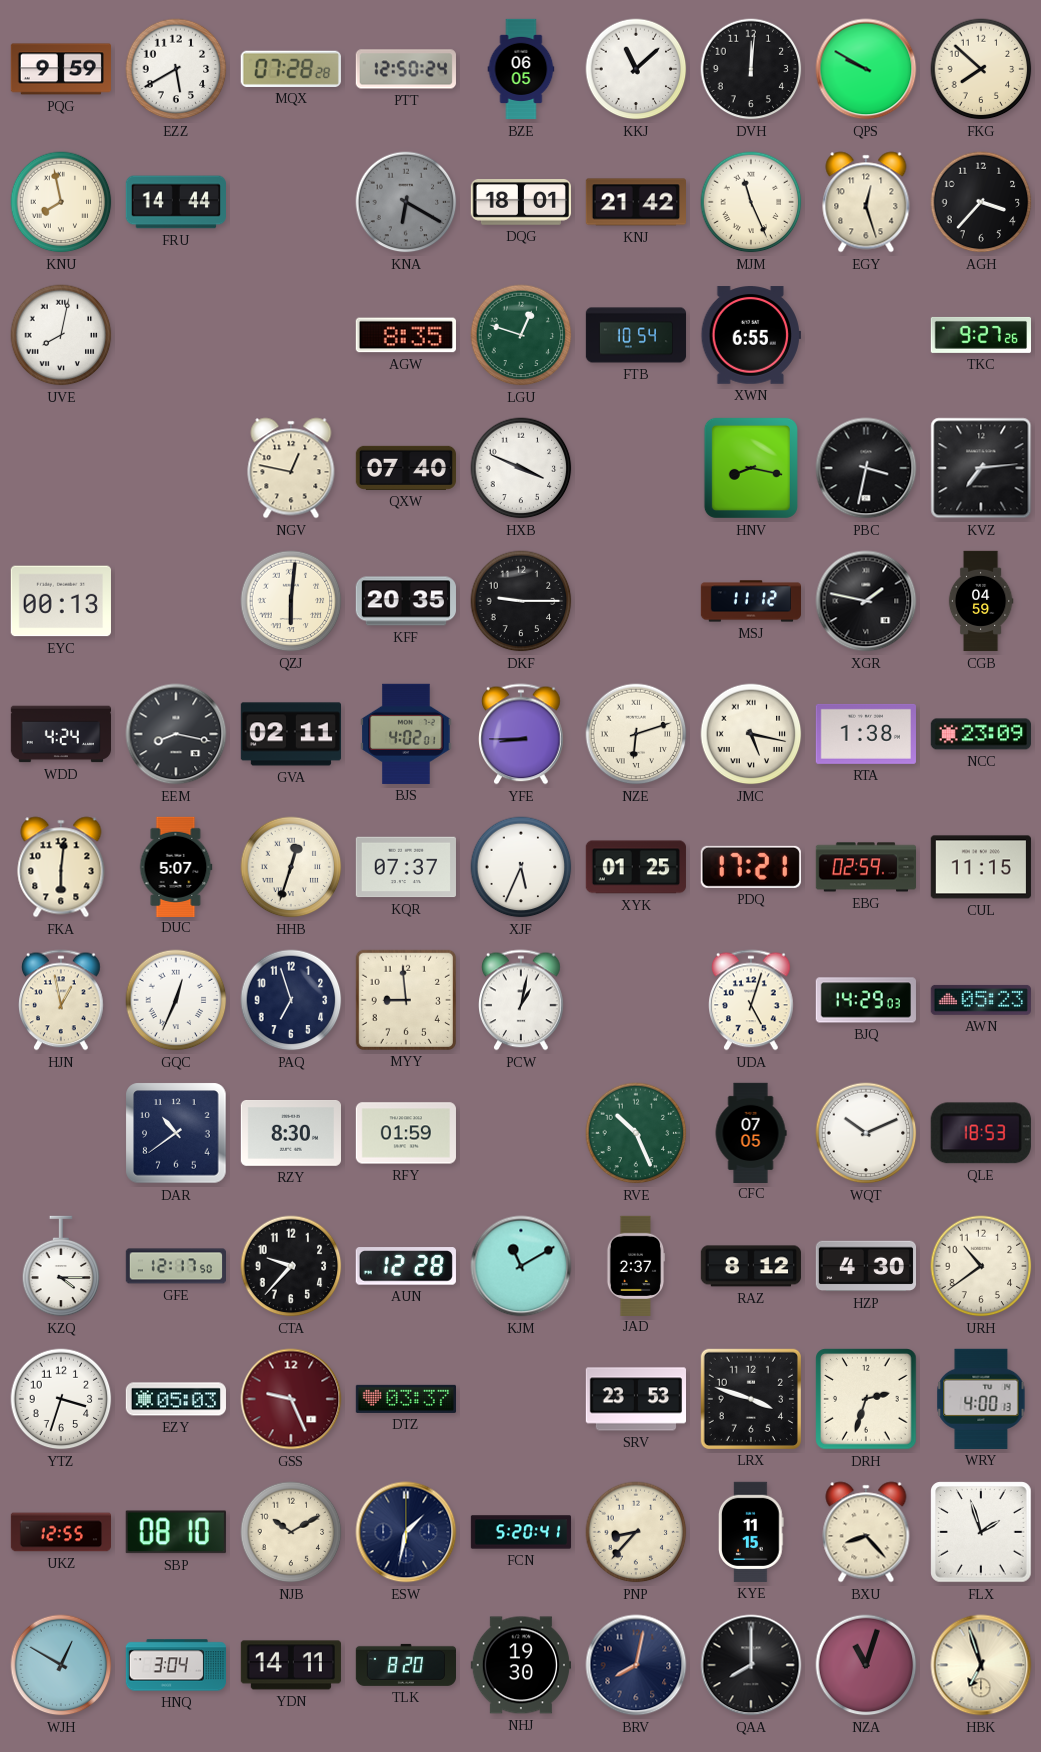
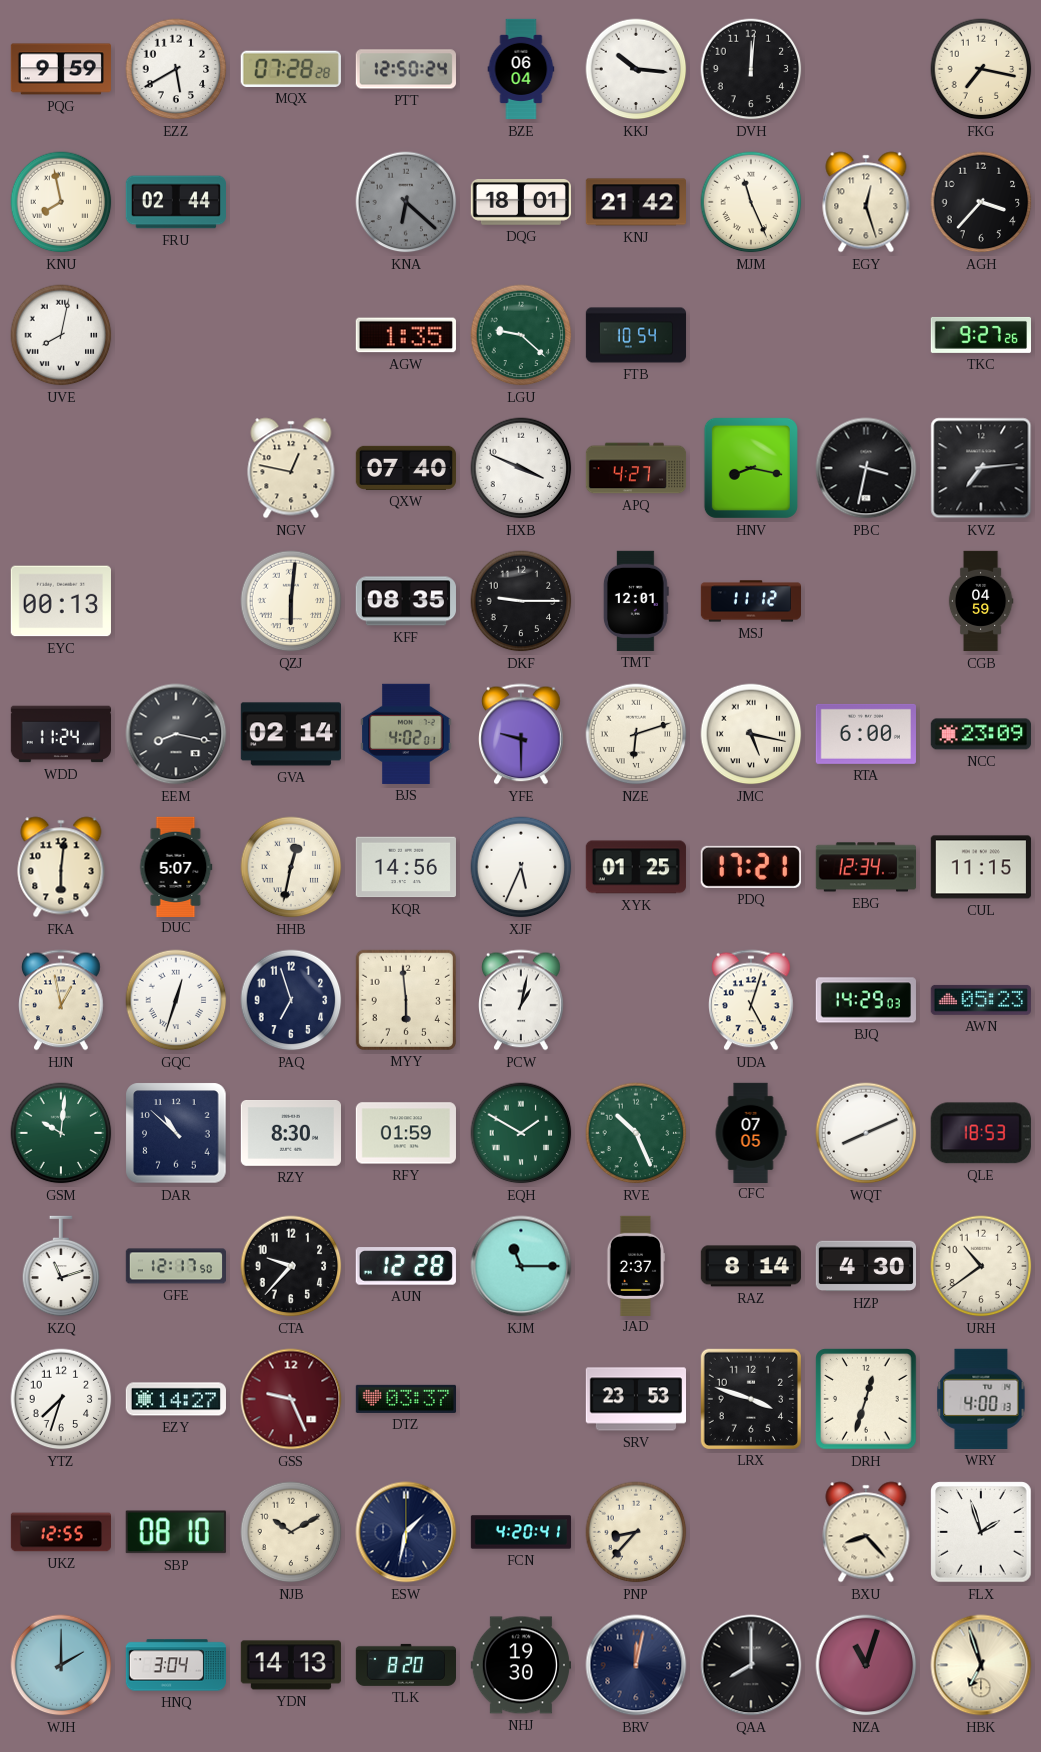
BZE: 06:05 -> 06:04 (521, 69)
KKJ: 11:08 -> 10:16 (636, 69)
QPS: 9:50 -> none (866, 69)
FKG: 7:52 -> 7:17 (981, 69)
FRU: 14:44 -> 02:44 (175, 202)
KNA: 6:20 -> 6:22 (406, 202)
AGW: 8:35 -> 1:35 (406, 335)
LGU: 12:48 -> 9:22 (521, 335)
XWN: 6:55 -> none (751, 335)
APQ: none -> 4:27 (636, 468)
KFF: 20:35 -> 08:35 (406, 601)
TMT: none -> 12:01 (636, 601)
XGR: 1:47 -> none (866, 601)
WDD: 4:24 -> 11:24 (60, 734)
GVA: 02:11 -> 02:14 (290, 734)
YFE: 8:45 -> 9:30 (522, 734)
RTA: 1:38 -> 6:00 (866, 734)
HHB: 12:33 -> 12:32 (291, 867)
KQR: 07:37 -> 14:56 (406, 867)
EBG: 02:59 -> 12:34 (865, 867)
GQC: 12:34 -> 12:33 (176, 1000)
MYY: 8:59 -> 5:59 (406, 1000)
GSM: none -> 10:01 (61, 1133)
DAR: 10:39 -> 10:52 (176, 1133)
EQH: none -> 1:50 (521, 1133)
WQT: 10:11 -> 8:11 (866, 1133)
KZQ: 4:15 -> 11:12 (61, 1266)
KJM: 11:10 -> 11:15 (521, 1266)
RAZ: 8:12 -> 8:14 (751, 1266)
YTZ: 3:33 -> 7:33 (61, 1399)
EZY: 05:03 -> 14:27 (176, 1399)
DRH: 2:33 -> 12:33 (866, 1399)
FCN: 5:20 -> 4:20 (521, 1532)
KYE: 11:15 -> none (752, 1532)
WJH: 12:50 -> 2:00 (61, 1665)
YDN: 14:11 -> 14:13 (291, 1665)
BRV: 8:02 -> 12:02 (636, 1665)
